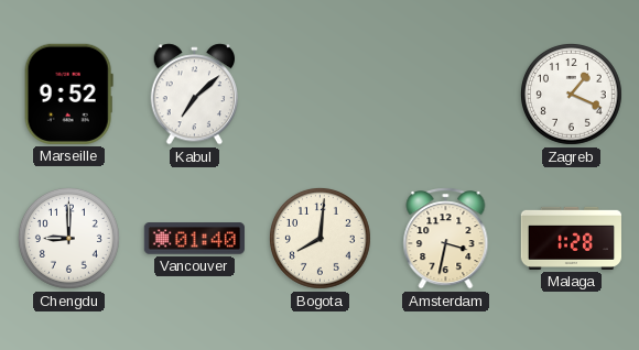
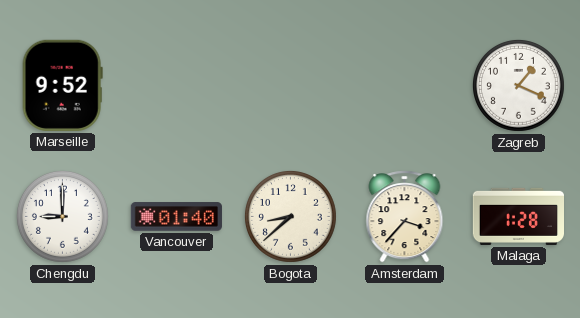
Kabul: 7:08 -> none (195, 95)
Bogota: 8:01 -> 8:38 (290, 216)
Amsterdam: 3:32 -> 3:37 (405, 217)
